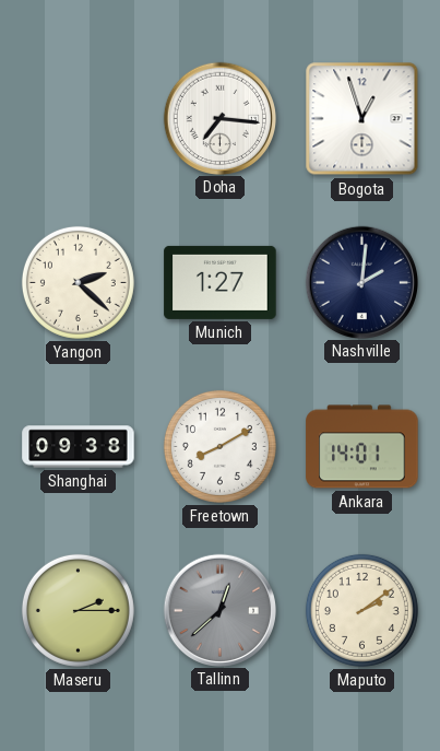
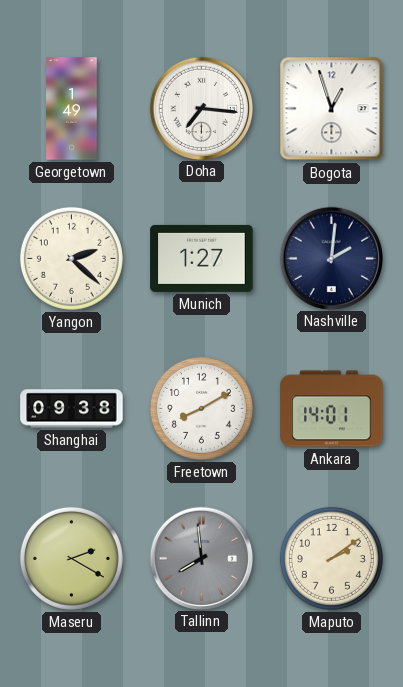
Georgetown: none -> 1:49 (72, 109)
Maseru: 2:15 -> 2:20 (71, 558)
Tallinn: 12:38 -> 7:59 (201, 558)
